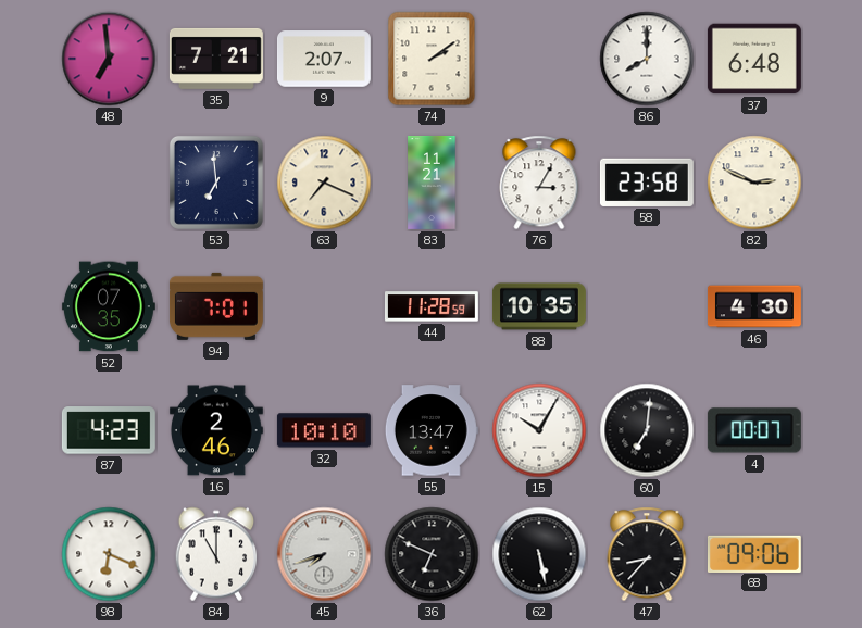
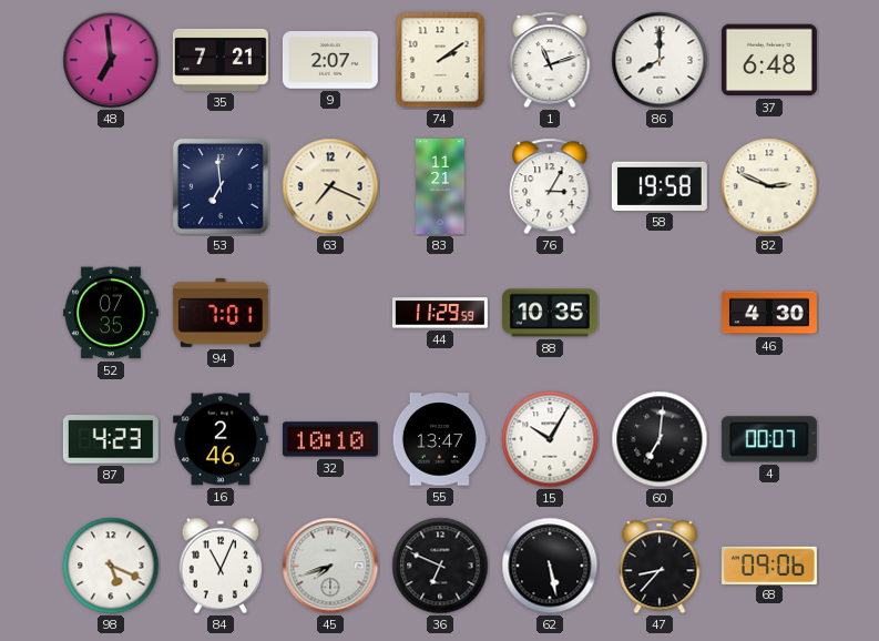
1: none -> 11:12 (550, 60)
58: 23:58 -> 19:58 (660, 186)
44: 11:28 -> 11:29 (440, 313)
98: 6:19 -> 5:19 (111, 566)
84: 11:00 -> 11:04 (221, 566)
